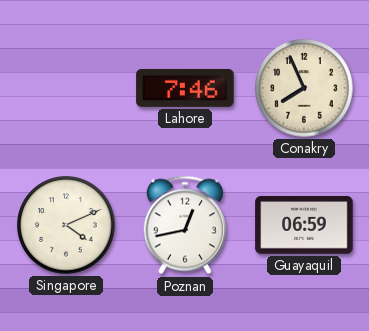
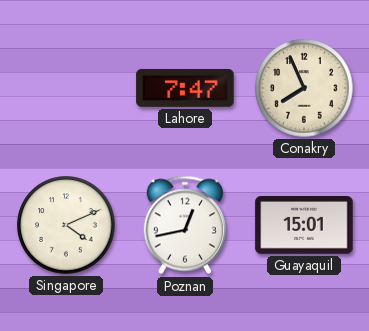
Lahore: 7:46 -> 7:47 (185, 88)
Guayaquil: 06:59 -> 15:01 (304, 226)
